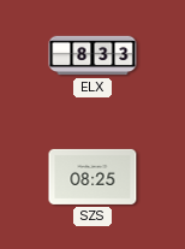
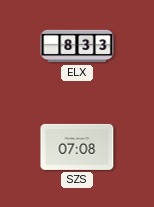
SZS: 08:25 -> 07:08 (77, 147)
